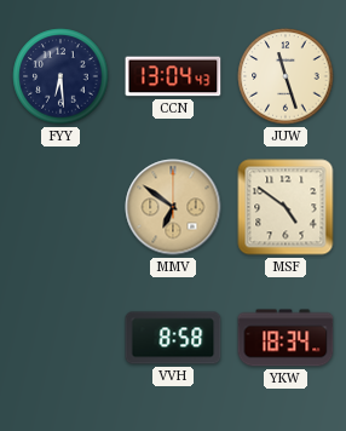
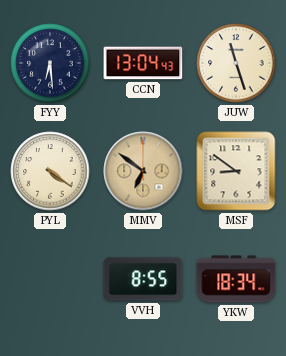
PYL: none -> 4:21 (50, 171)
MSF: 4:51 -> 8:51 (236, 171)
VVH: 8:58 -> 8:55 (143, 279)
